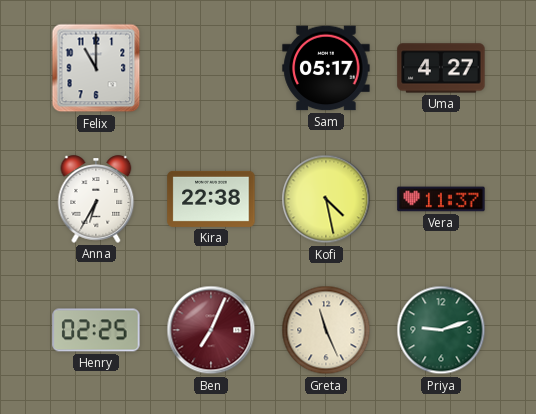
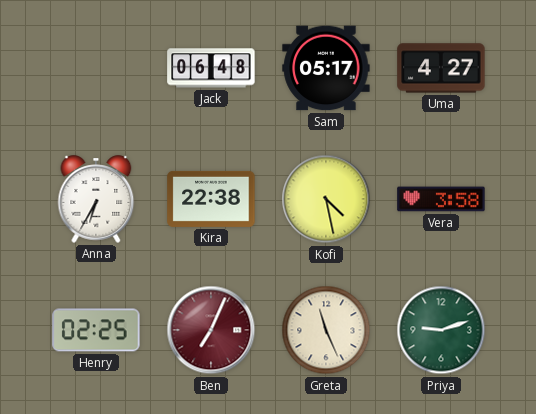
Felix: 11:00 -> none (96, 68)
Jack: none -> 06:48 (211, 68)
Vera: 11:37 -> 3:58 (441, 199)
